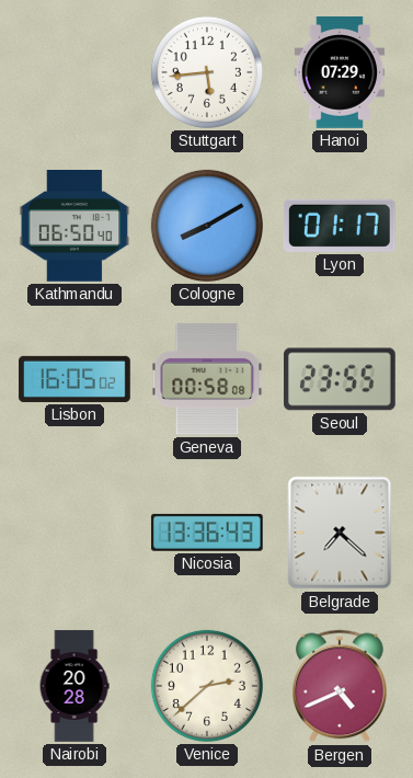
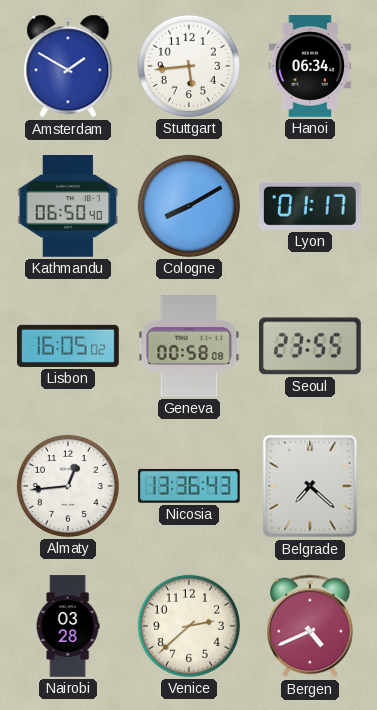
Amsterdam: none -> 1:50 (68, 66)
Hanoi: 07:29 -> 06:34 (310, 66)
Almaty: none -> 12:44 (68, 486)
Nairobi: 20:28 -> 03:28 (68, 626)
